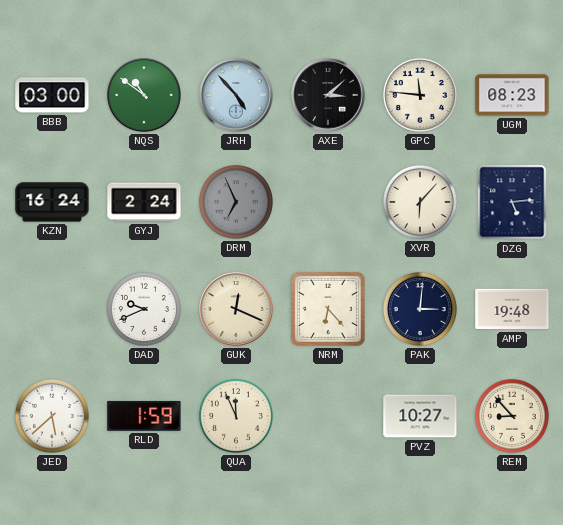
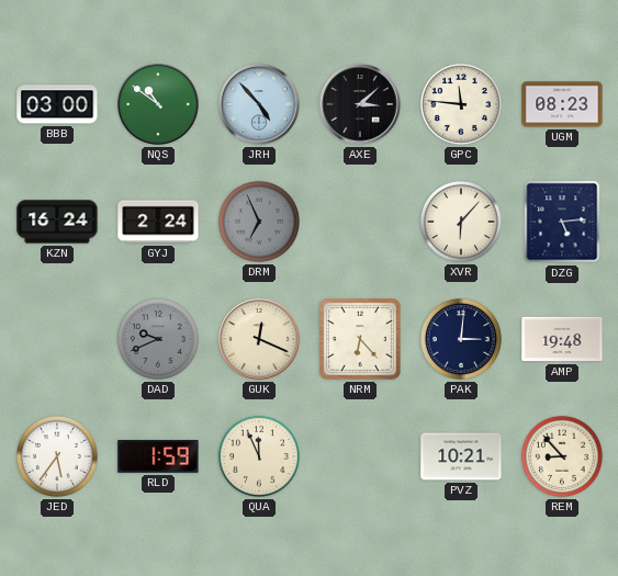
DAD dial: white -> grey (158, 339)
JED: 5:38 -> 5:36 (57, 456)
PVZ: 10:27 -> 10:21 (461, 456)
